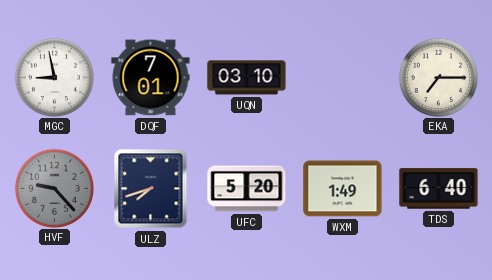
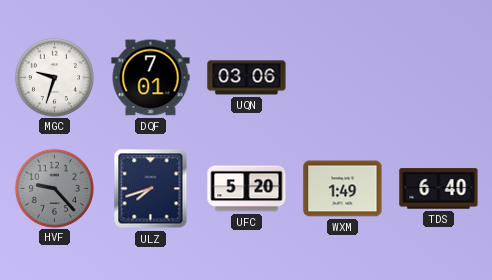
MGC: 8:58 -> 9:33 (54, 77)
UQN: 03:10 -> 03:06 (247, 78)
EKA: 7:15 -> none (438, 77)
